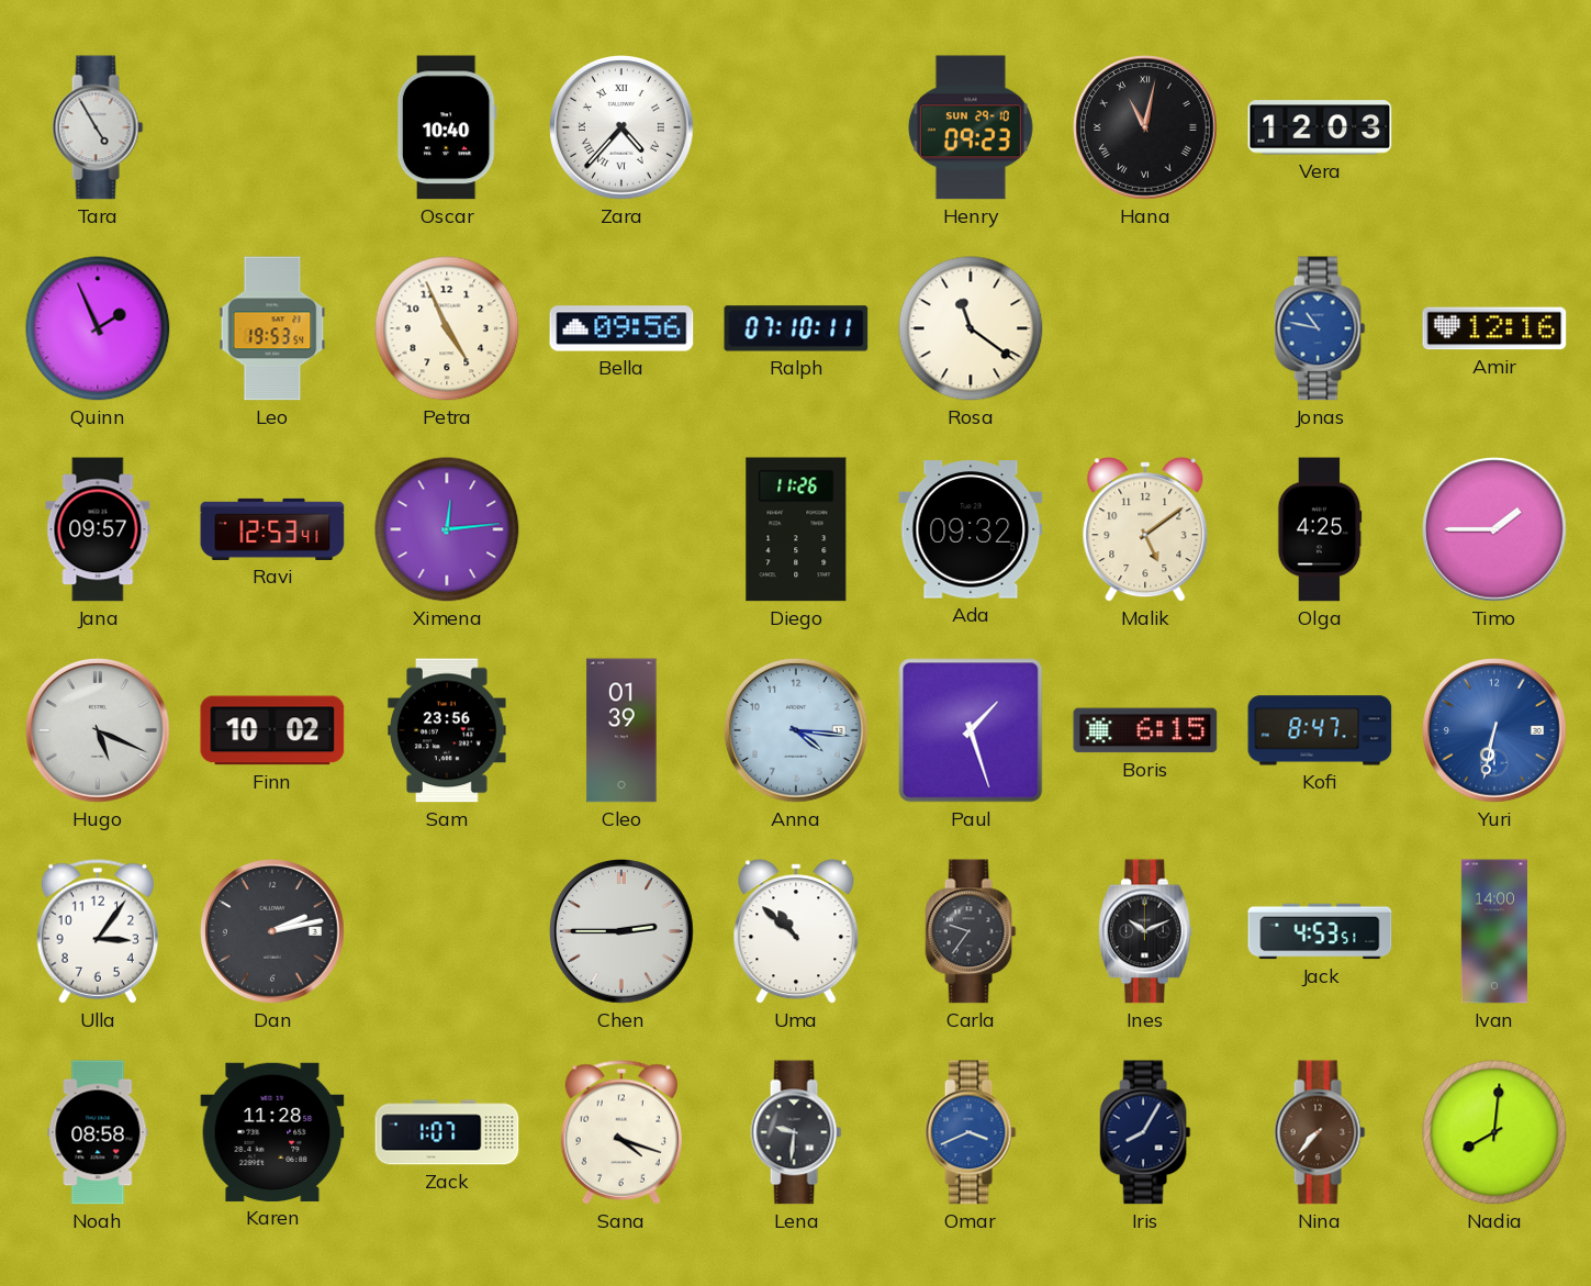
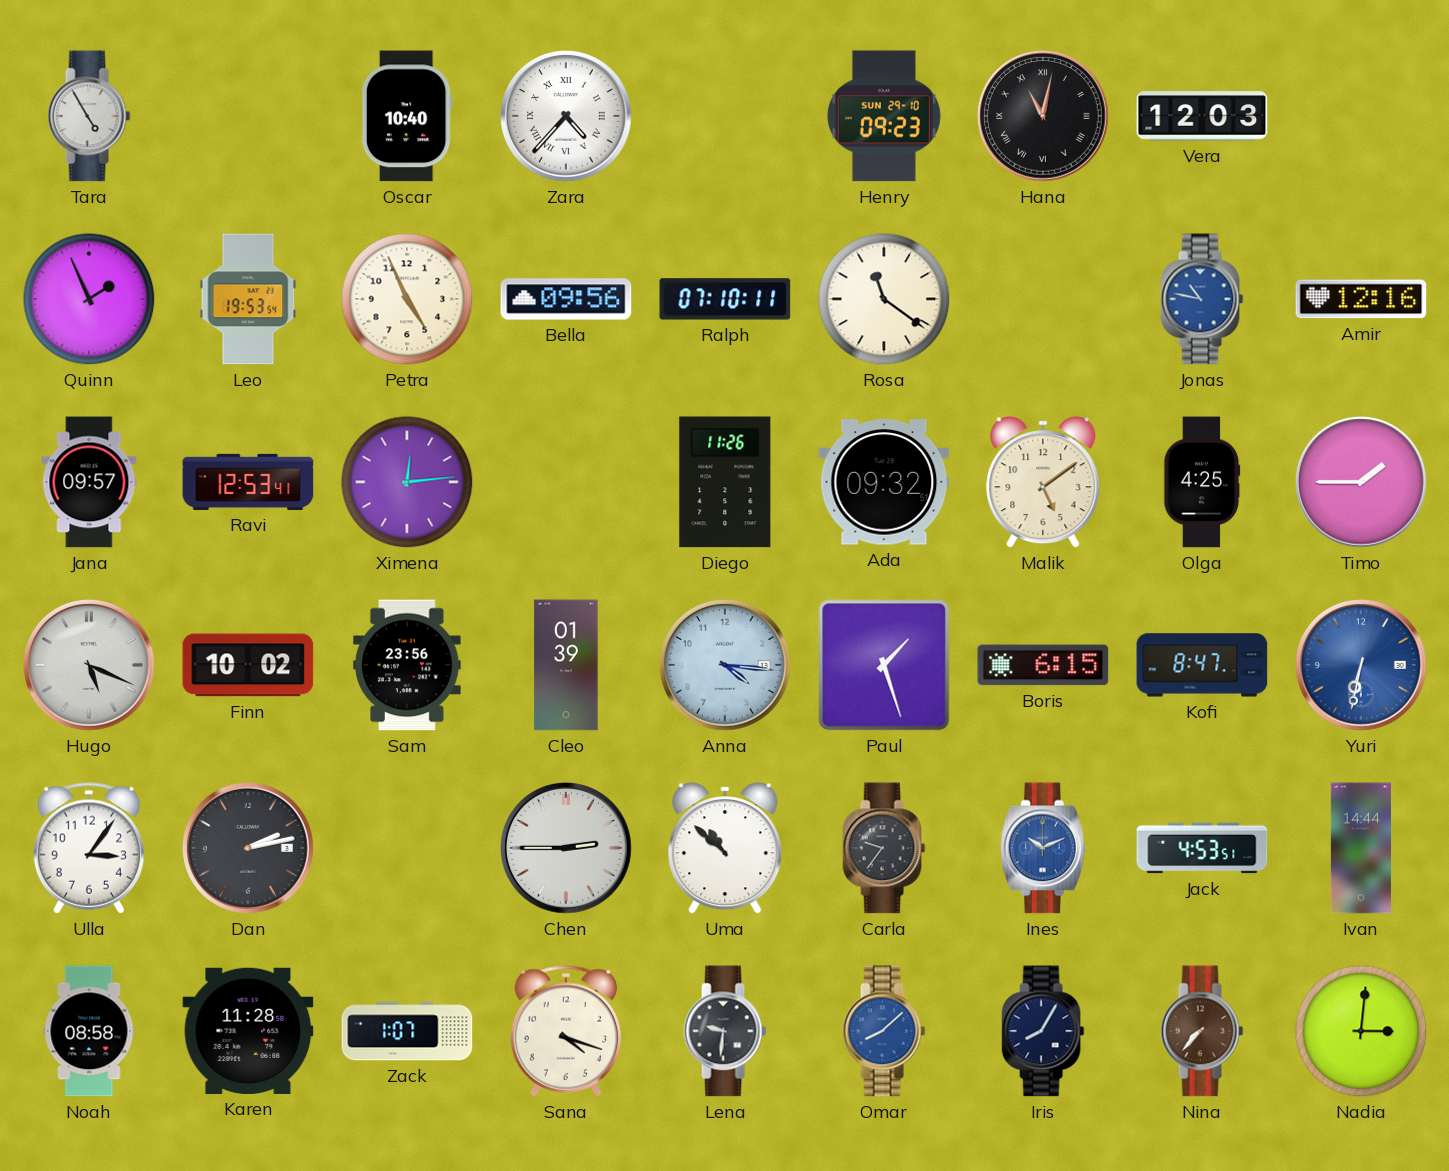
Ines dial: black -> blue (1043, 848)
Ivan: 14:00 -> 14:44 (1361, 848)
Omar: 3:41 -> 8:08 (884, 1031)
Nadia: 8:01 -> 3:01 (1361, 1031)
